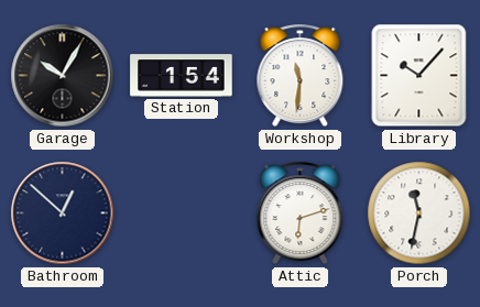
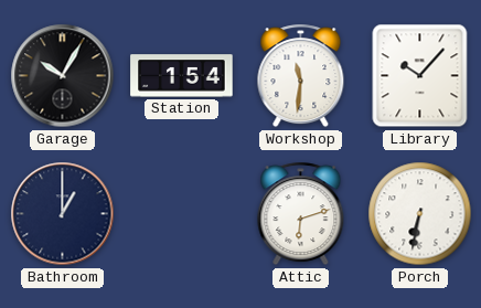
Bathroom: 12:52 -> 1:00 (63, 214)
Porch: 11:32 -> 6:32 (420, 214)
